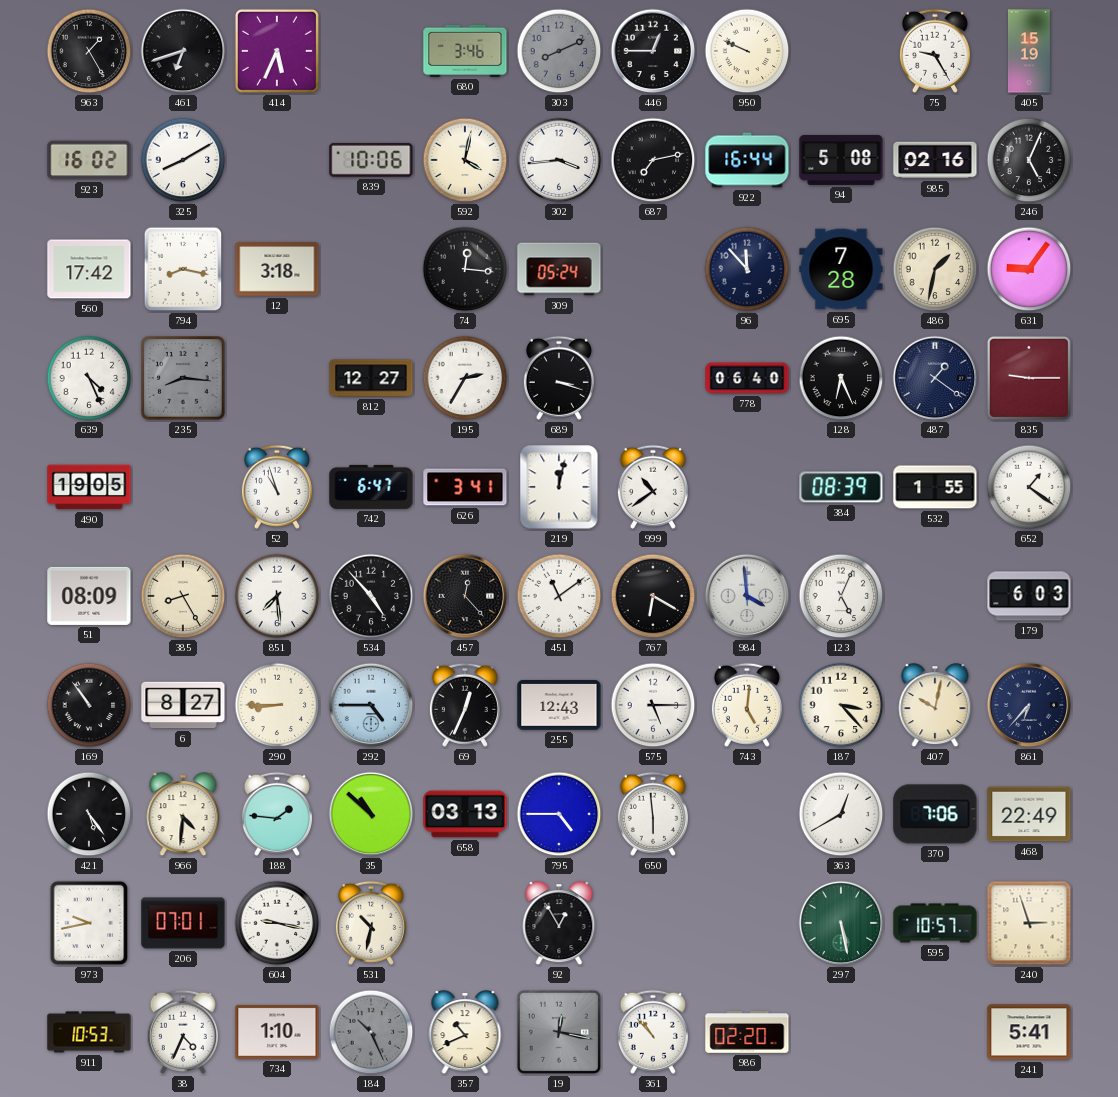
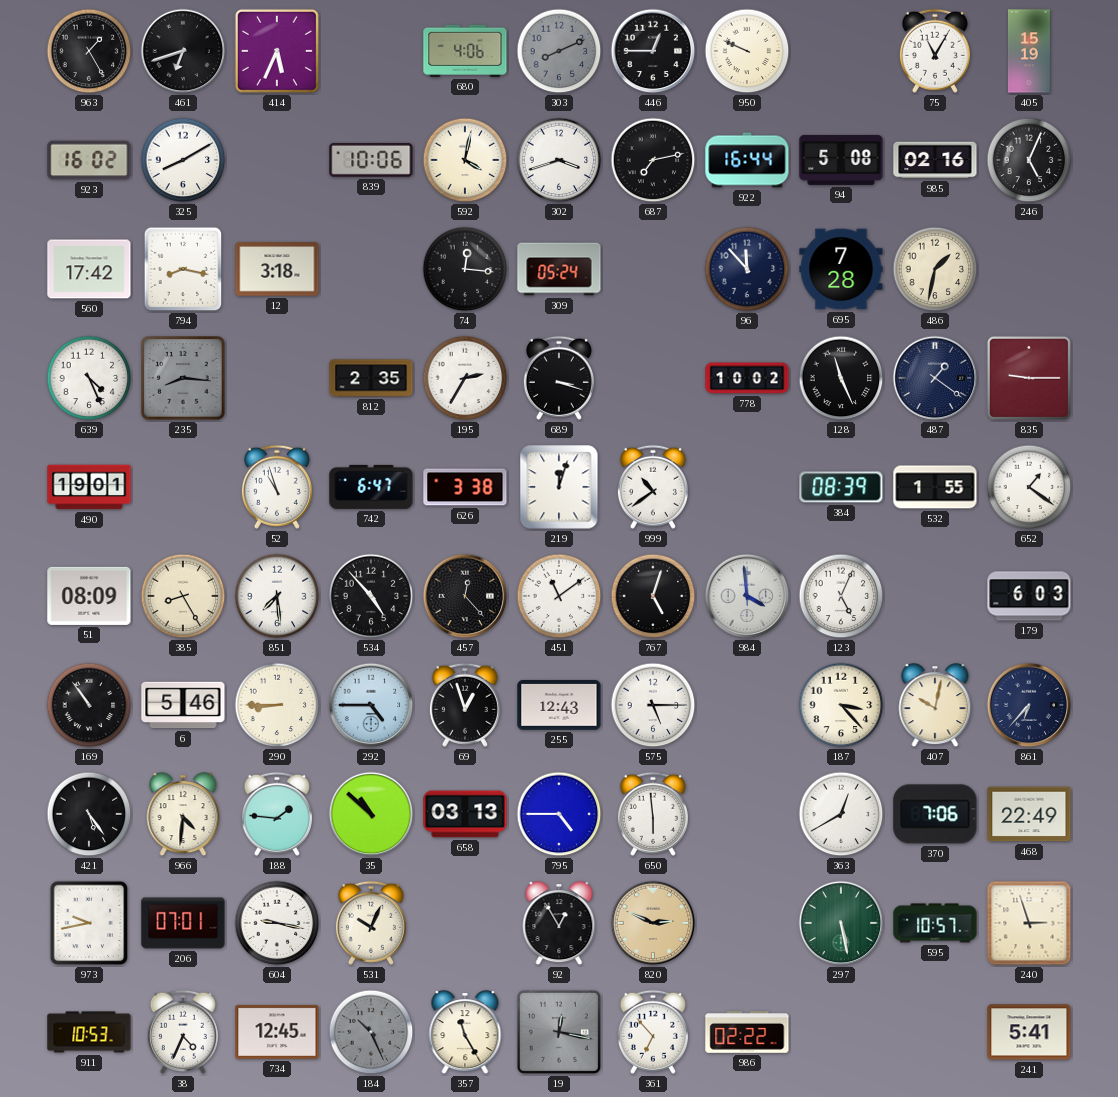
680: 3:46 -> 4:06 (465, 51)
75: 9:25 -> 11:05 (935, 51)
302: 3:44 -> 3:42 (559, 160)
631: 9:06 -> none (1029, 269)
812: 12:27 -> 2:35 (371, 378)
778: 06:40 -> 10:02 (747, 378)
128: 6:26 -> 11:26 (841, 378)
490: 19:05 -> 19:01 (89, 487)
626: 3:41 -> 3:38 (465, 487)
219: 12:02 -> 12:03 (559, 487)
767: 6:20 -> 5:03 (653, 596)
6: 8:27 -> 5:46 (183, 705)
69: 12:34 -> 12:57 (465, 705)
743: 5:01 -> none (747, 705)
531: 10:32 -> 10:04 (371, 923)
820: none -> 2:49 (653, 923)
734: 1:10 -> 12:45 (277, 1032)
357: 10:41 -> 11:25 (465, 1033)
361: 10:53 -> 6:53 (653, 1032)
986: 02:20 -> 02:22 (747, 1033)
